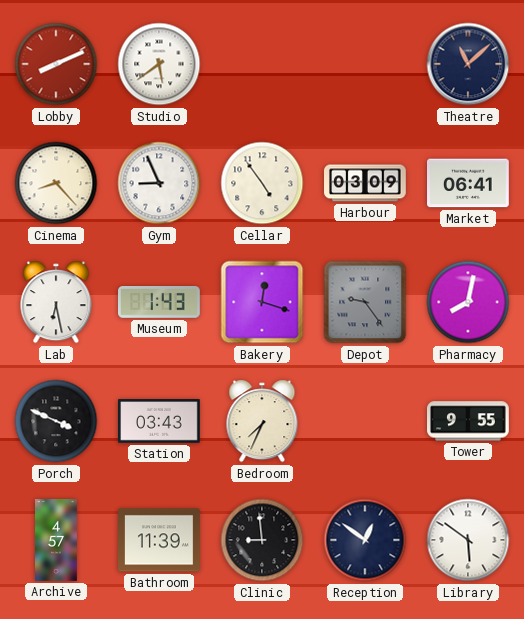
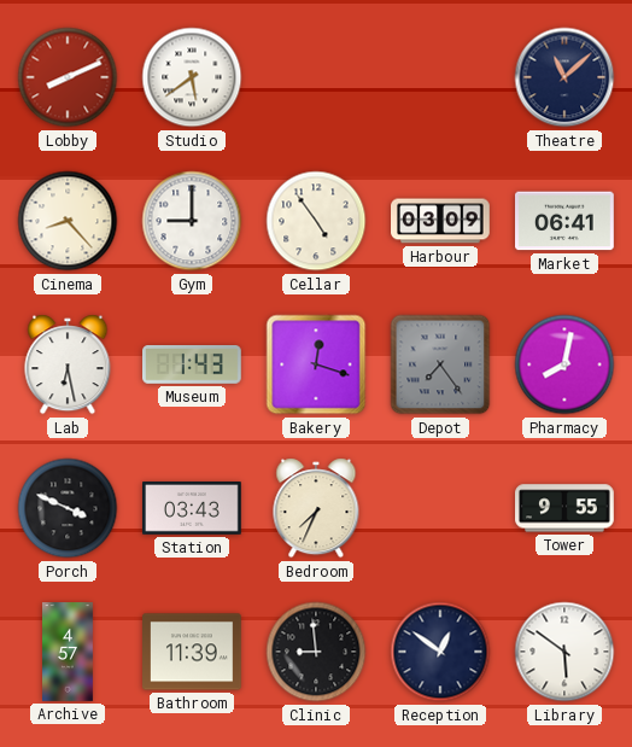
Gym: 8:56 -> 9:00 (192, 221)
Depot: 9:24 -> 7:24 (440, 364)
